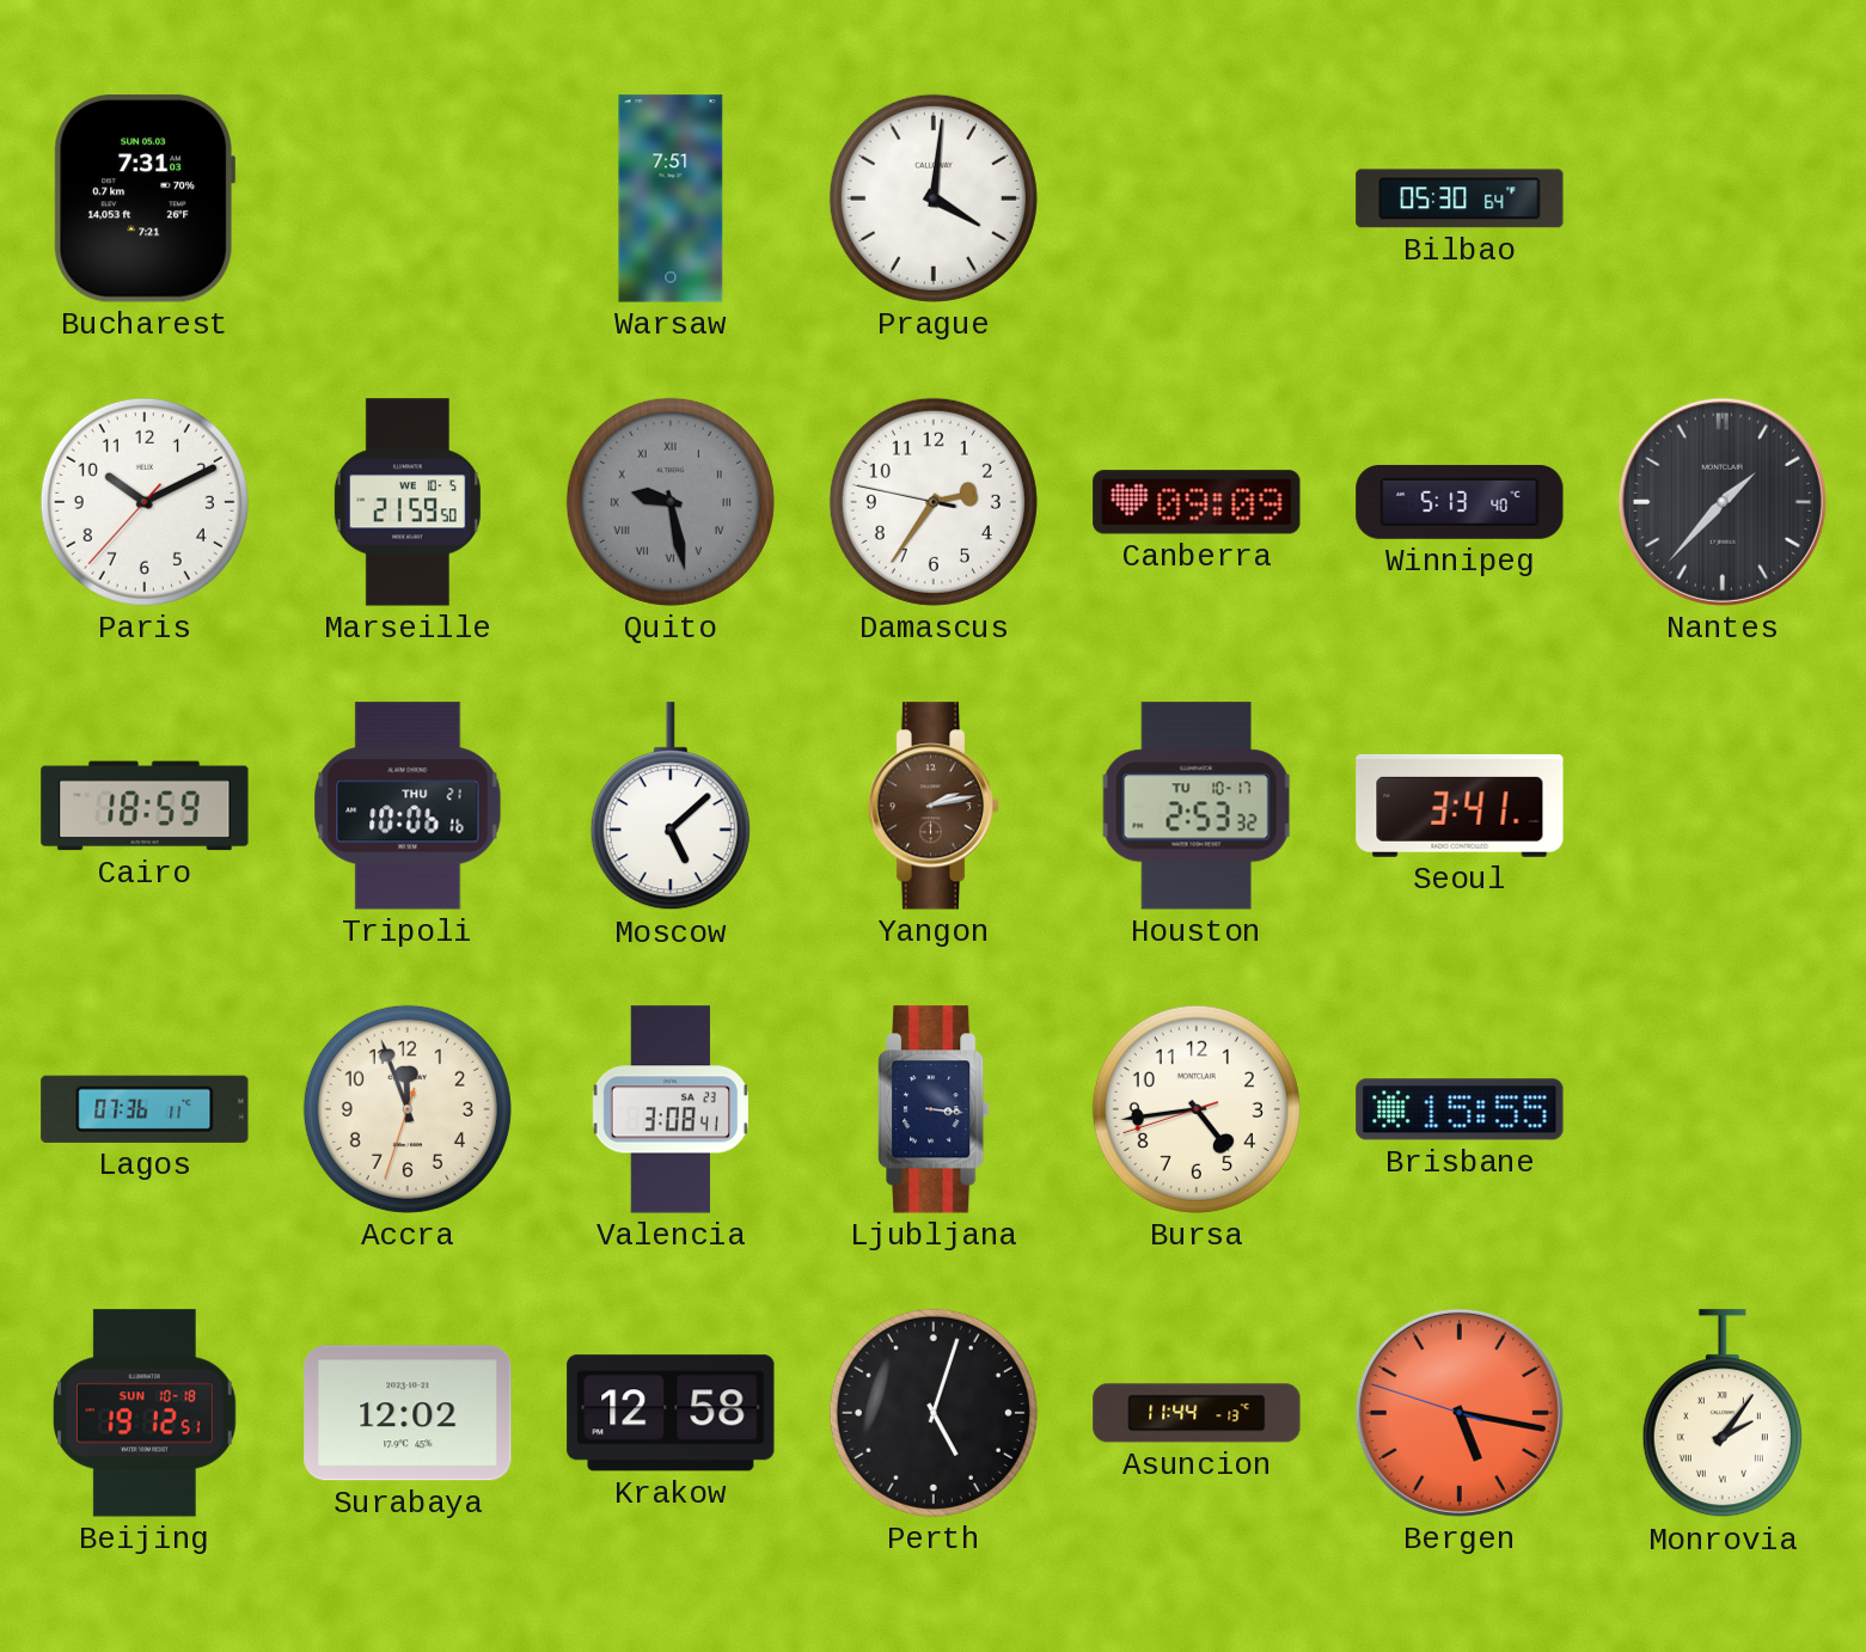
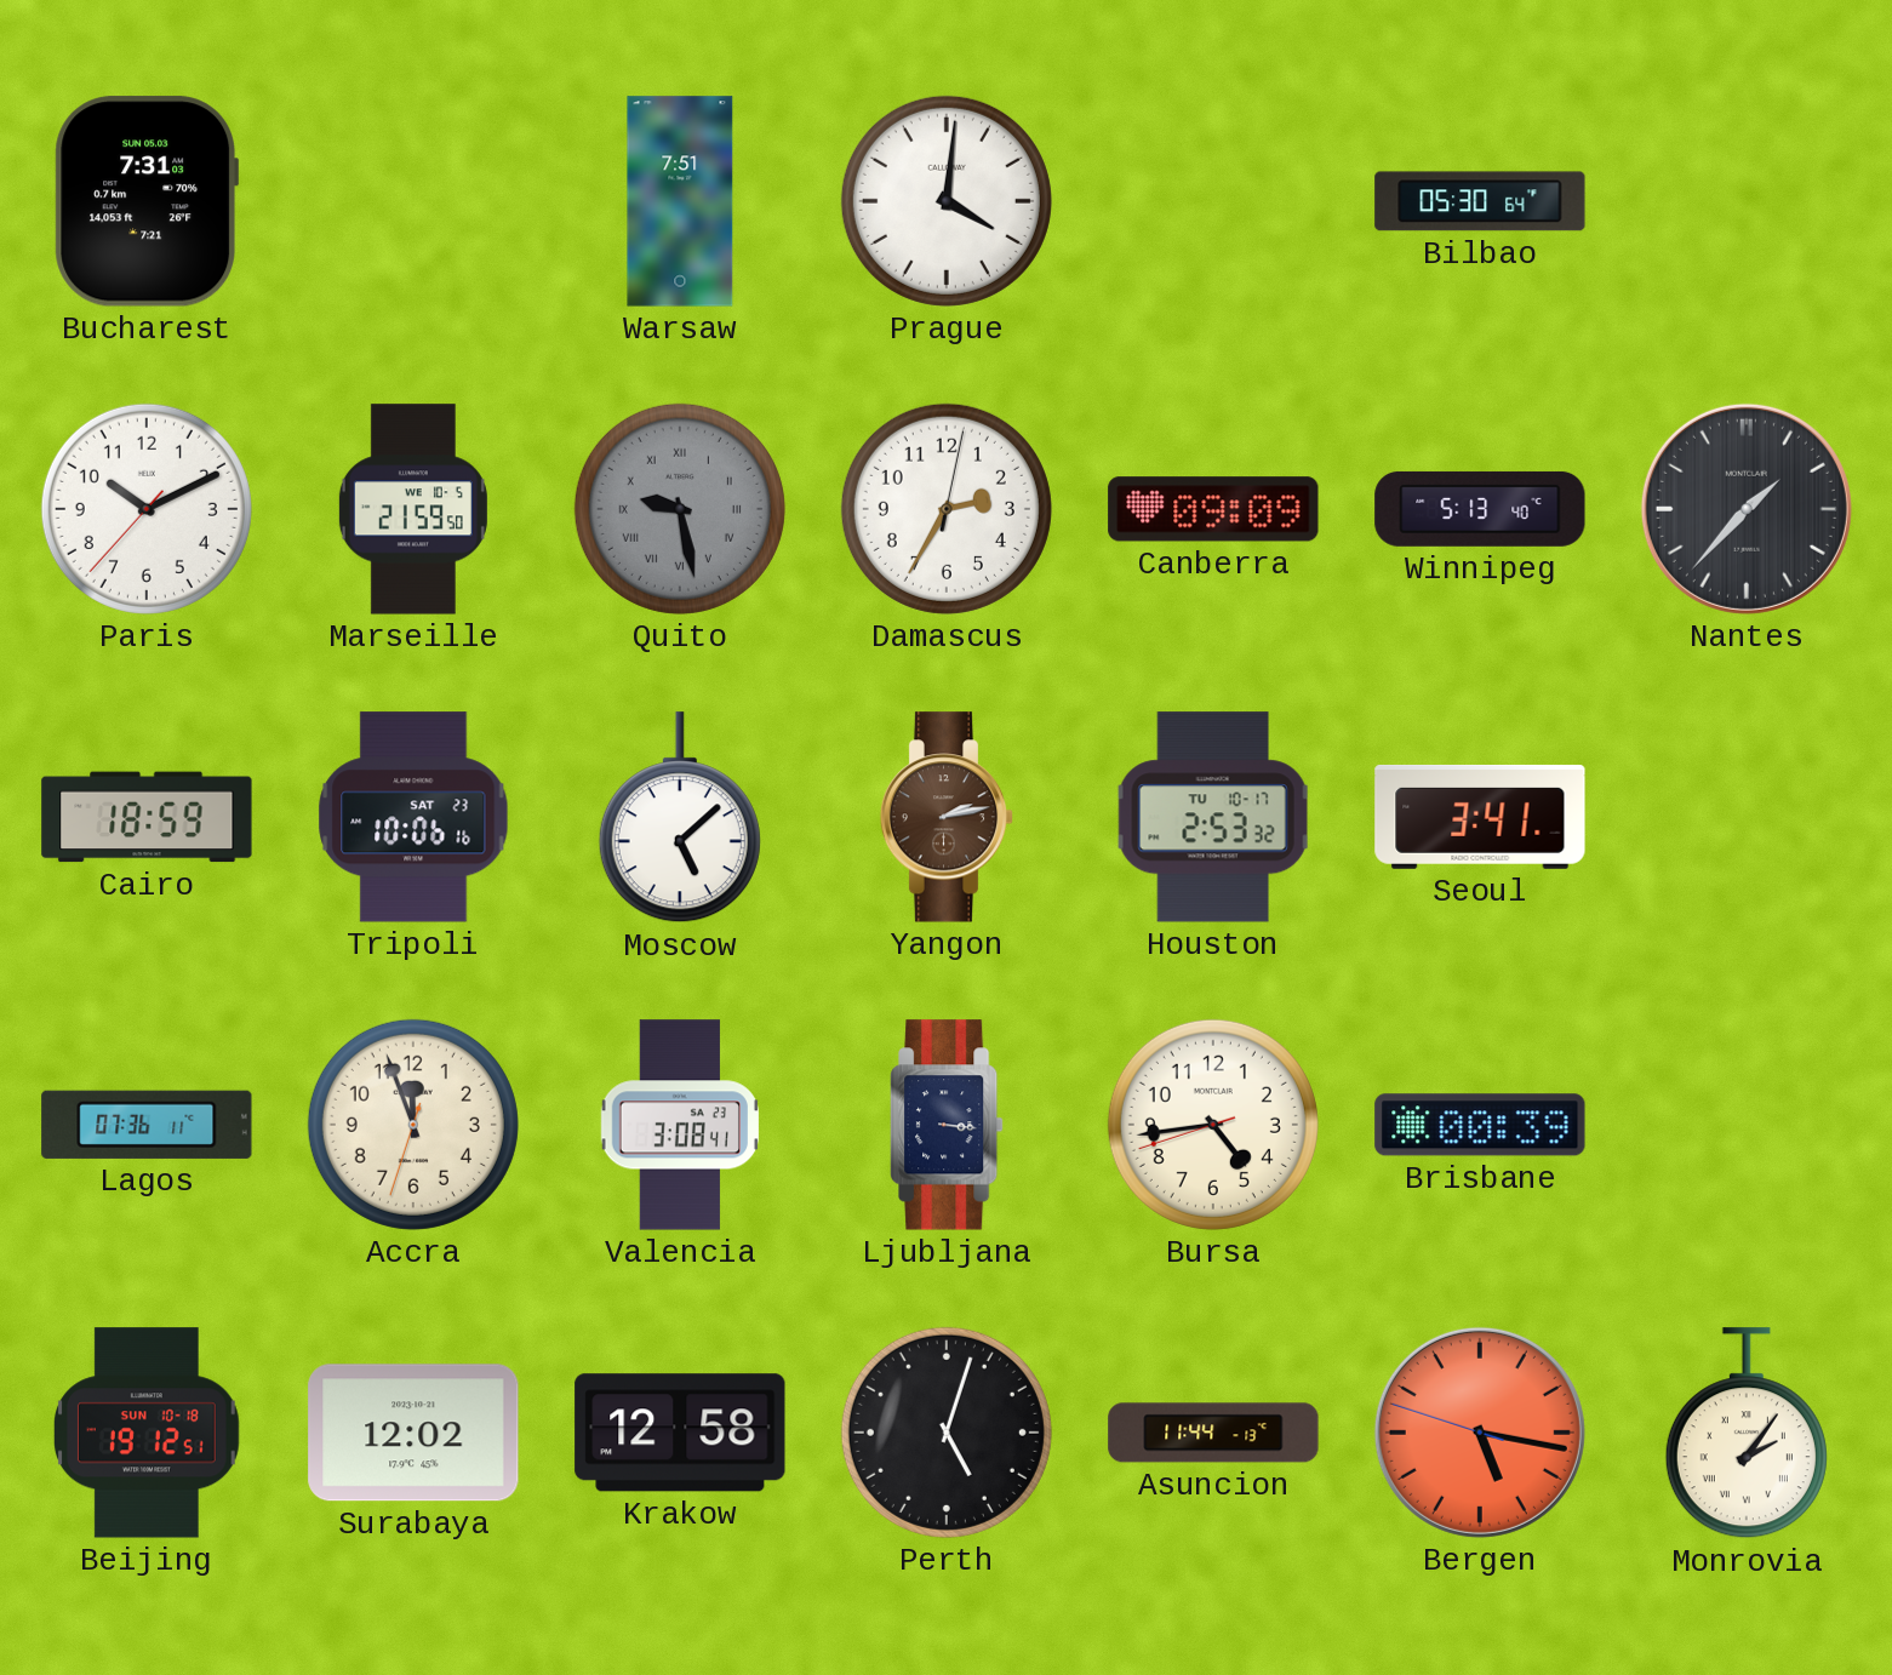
Damascus: 2:35:47 -> 2:35:02 (947, 509)
Tripoli date: THU 21 -> SAT 23 (413, 817)
Brisbane: 15:55 -> 00:39 (1480, 1125)
